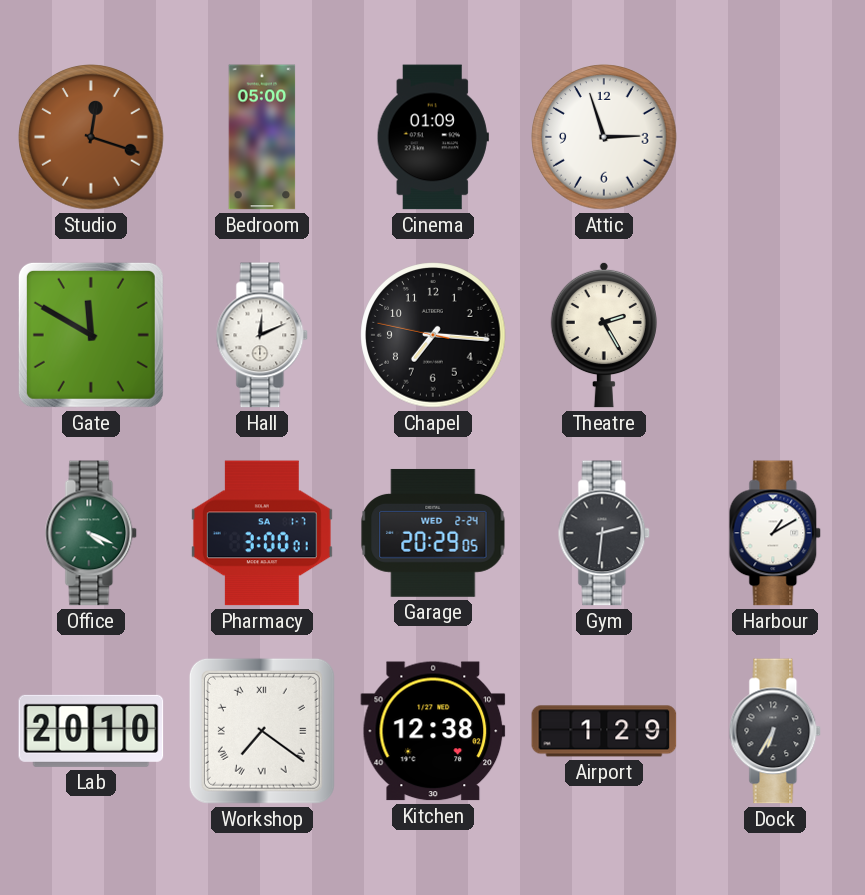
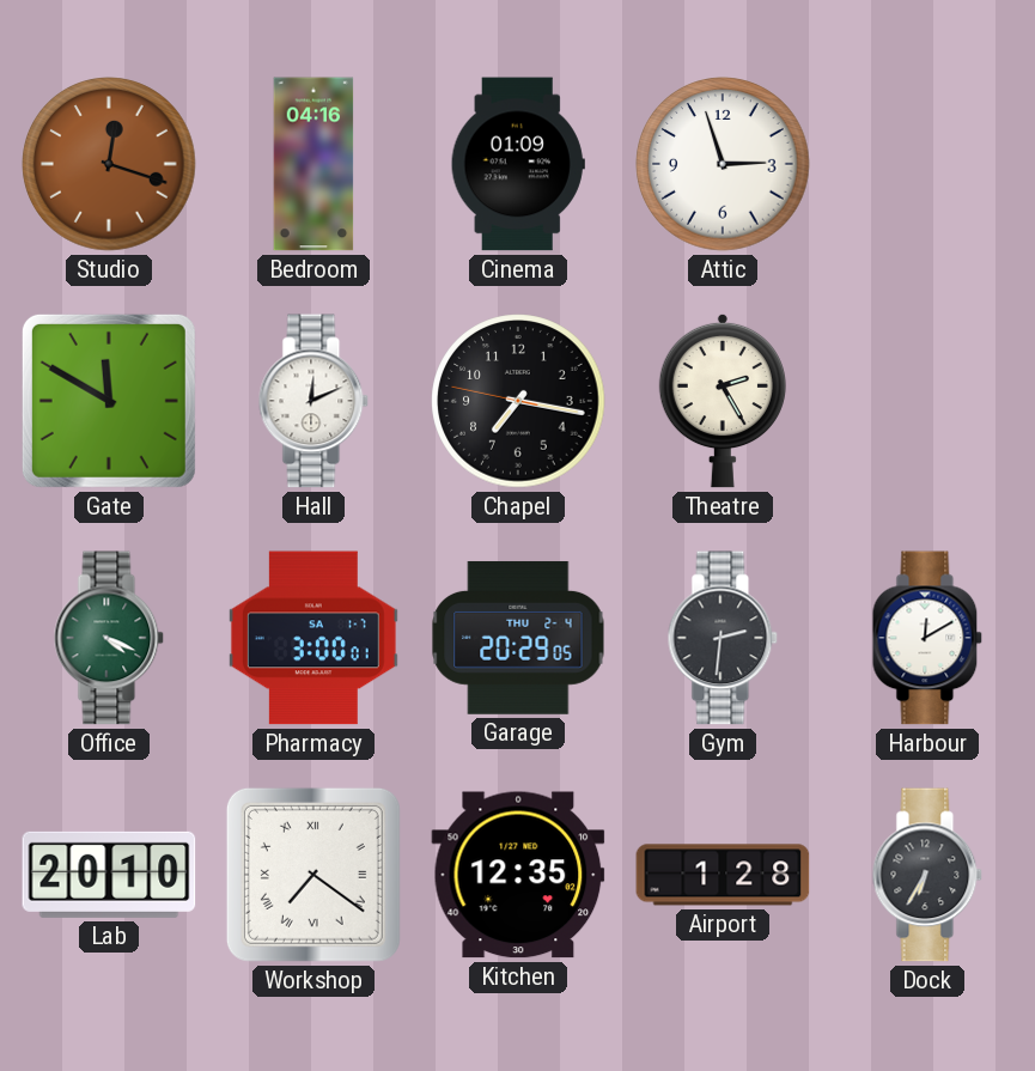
Bedroom: 05:00 -> 04:16 (313, 164)
Chapel: 7:15 -> 7:16 (518, 401)
Garage date: WED 2-24 -> THU 2-4 (518, 638)
Harbour: 1:10 -> 12:10 (927, 638)
Kitchen: 12:38 -> 12:35 (518, 875)
Airport: 1:29 -> 1:28 (723, 875)
